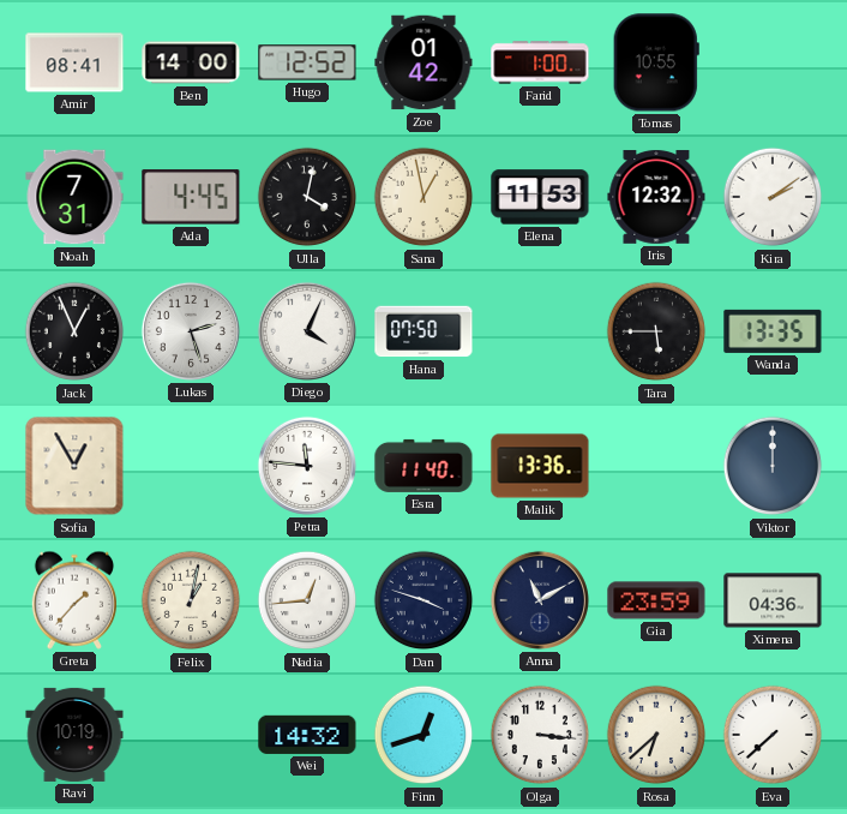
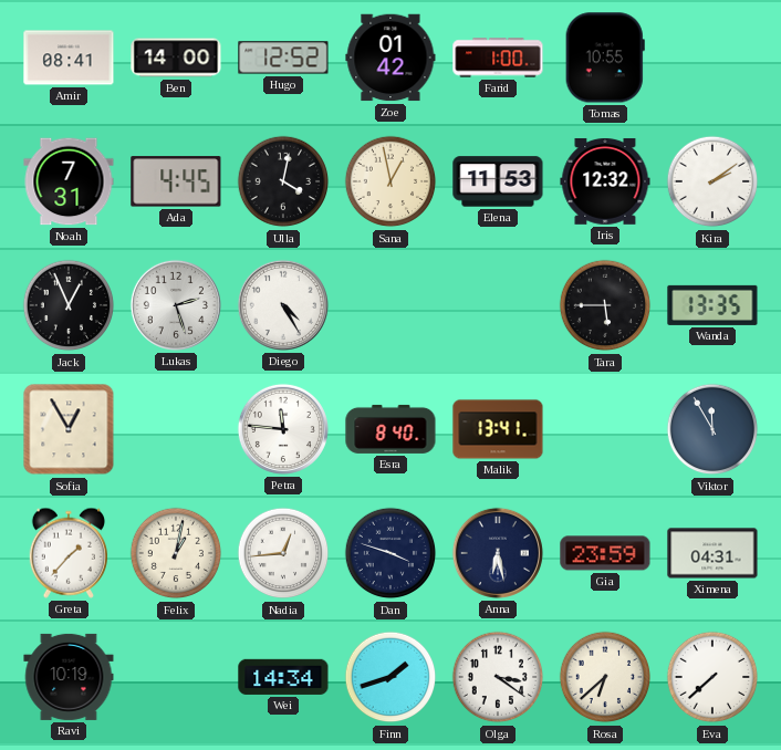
Diego: 4:04 -> 4:25 (283, 305)
Hana: 07:50 -> none (423, 331)
Esra: 11:40 -> 8:40 (390, 429)
Malik: 13:36 -> 13:41 (498, 429)
Viktor: 12:00 -> 11:55 (712, 429)
Anna: 11:10 -> 6:28 (498, 553)
Ximena: 04:36 -> 04:31 (712, 553)
Wei: 14:32 -> 14:34 (283, 677)
Finn: 12:42 -> 1:42 (390, 677)
Olga: 3:16 -> 3:21 (498, 677)
